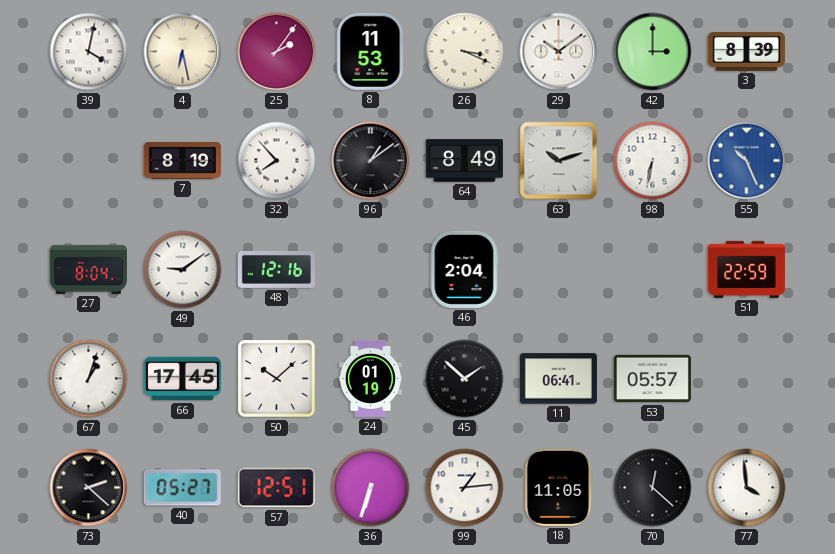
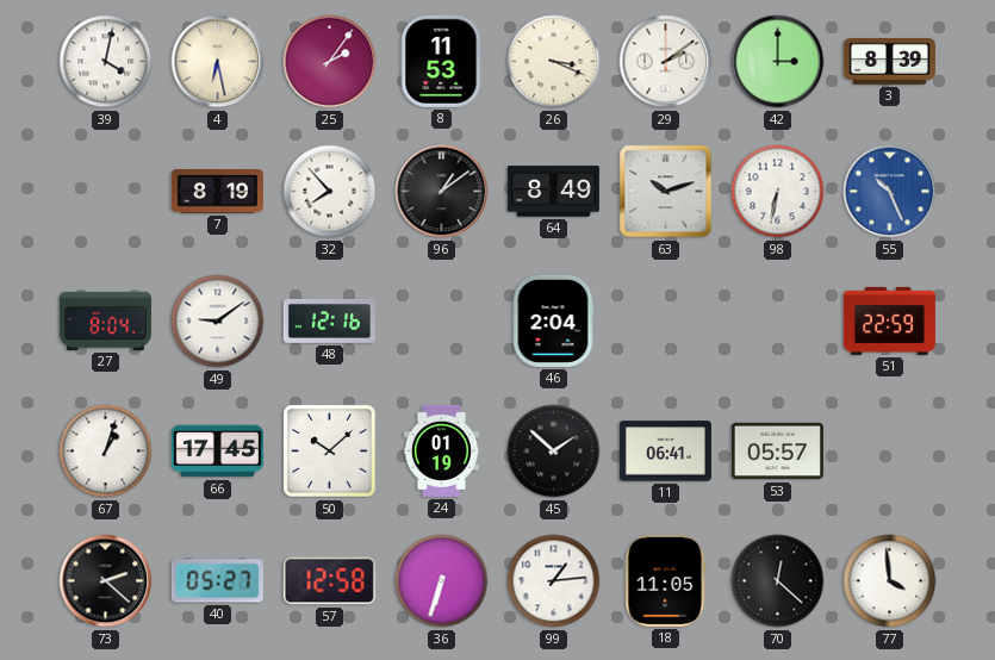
29: 10:09 -> 2:09 (666, 62)
57: 12:51 -> 12:58 (329, 581)
